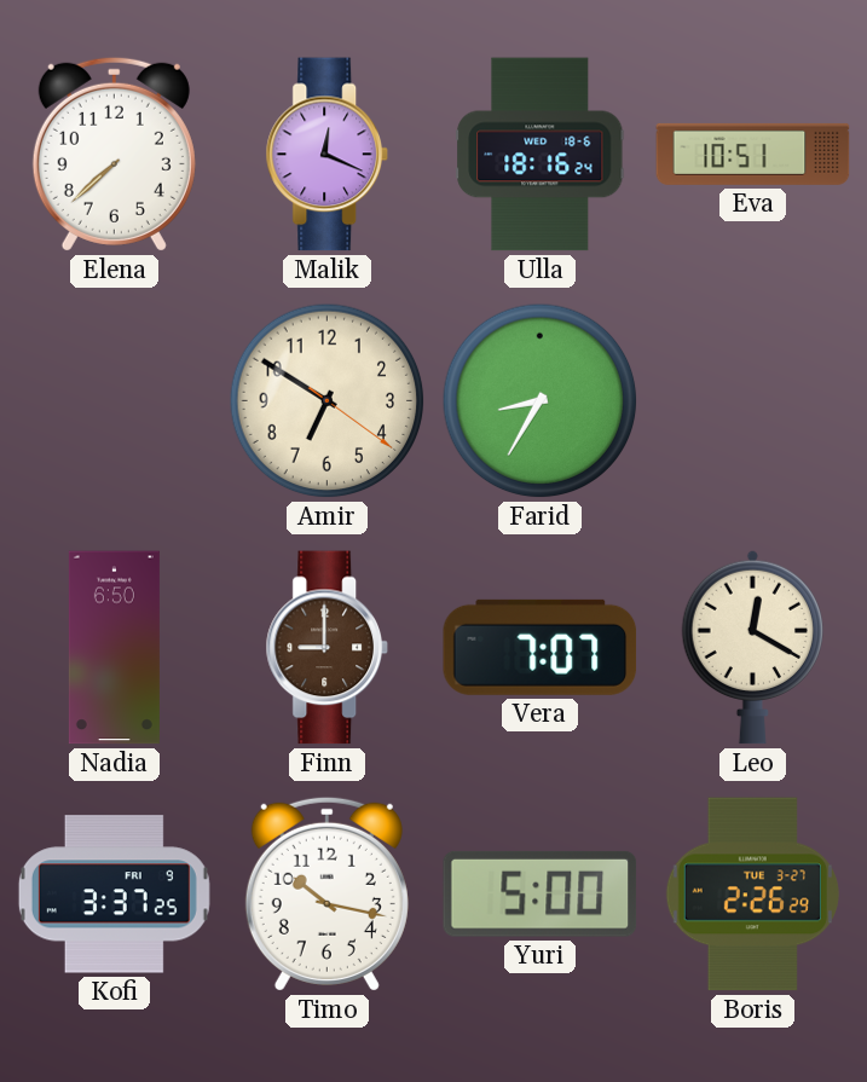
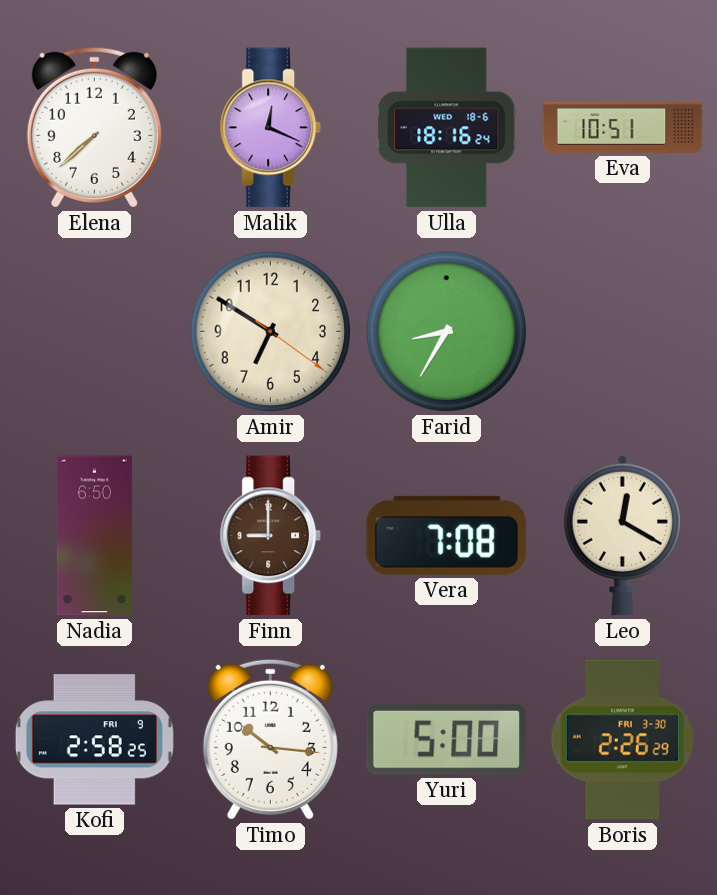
Vera: 7:07 -> 7:08 (447, 535)
Kofi: 3:37 -> 2:58 (94, 740)
Timo: 10:17 -> 10:16 (270, 739)
Boris date: TUE 3-27 -> FRI 3-30 (622, 740)
